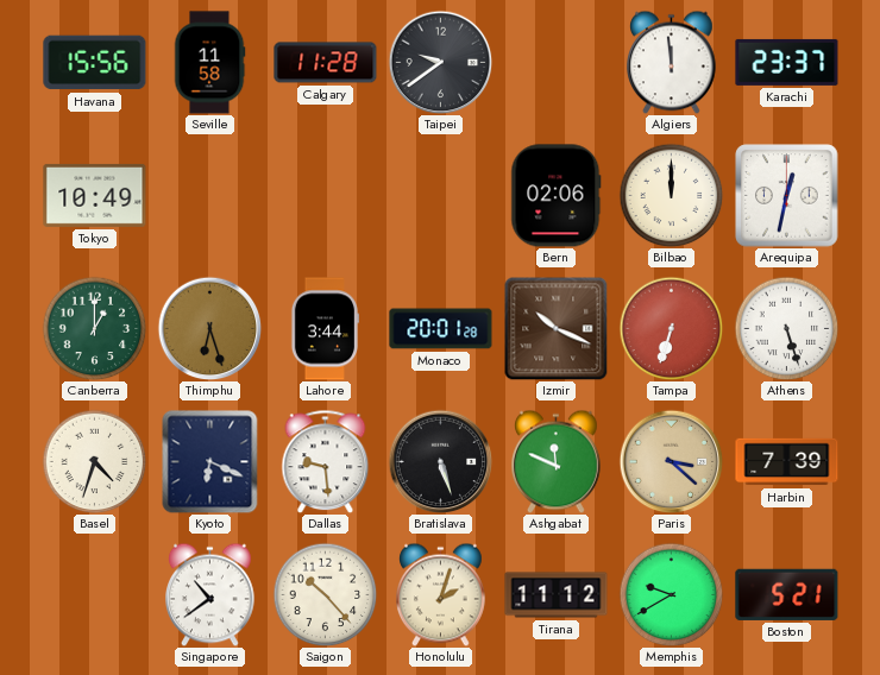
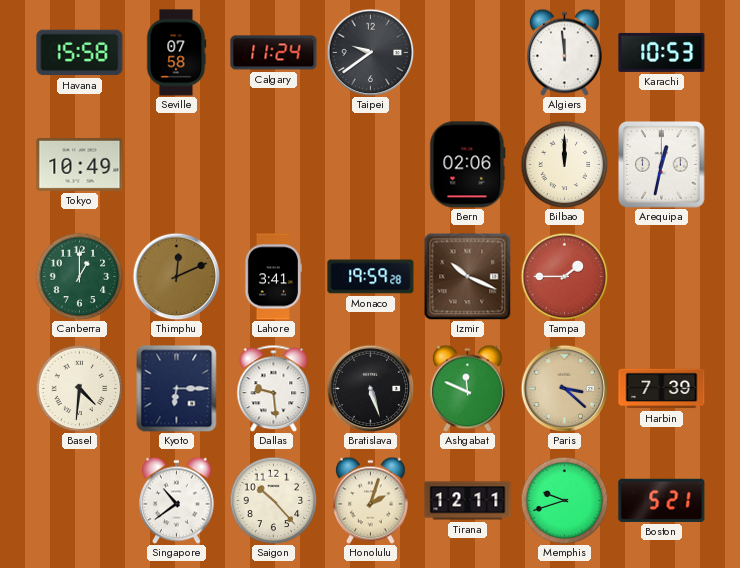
Havana: 15:56 -> 15:58 (80, 53)
Seville: 11:58 -> 07:58 (176, 53)
Calgary: 11:28 -> 11:24 (274, 53)
Karachi: 23:37 -> 10:53 (662, 52)
Thimphu: 6:27 -> 12:11 (176, 276)
Lahore: 3:44 -> 3:41 (272, 277)
Monaco: 20:01 -> 19:59 (371, 277)
Tampa: 6:33 -> 1:45 (564, 276)
Athens: 5:27 -> none (786, 328)
Basel: 4:33 -> 4:31 (79, 388)
Kyoto: 6:19 -> 6:15 (177, 388)
Tirana: 11:12 -> 12:11 (468, 501)
Memphis: 9:40 -> 9:42 (564, 500)
